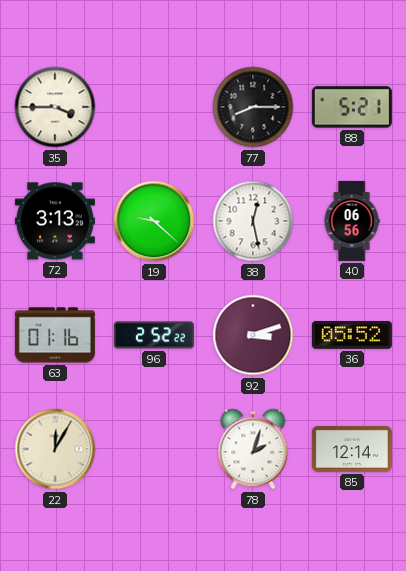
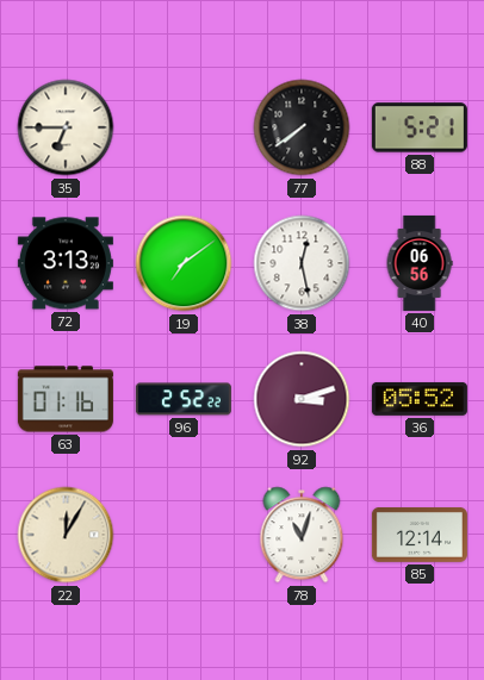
35: 3:45 -> 6:45 (66, 127)
77: 8:15 -> 7:39 (302, 127)
19: 9:22 -> 7:09 (184, 263)
78: 2:03 -> 11:03 (302, 535)
